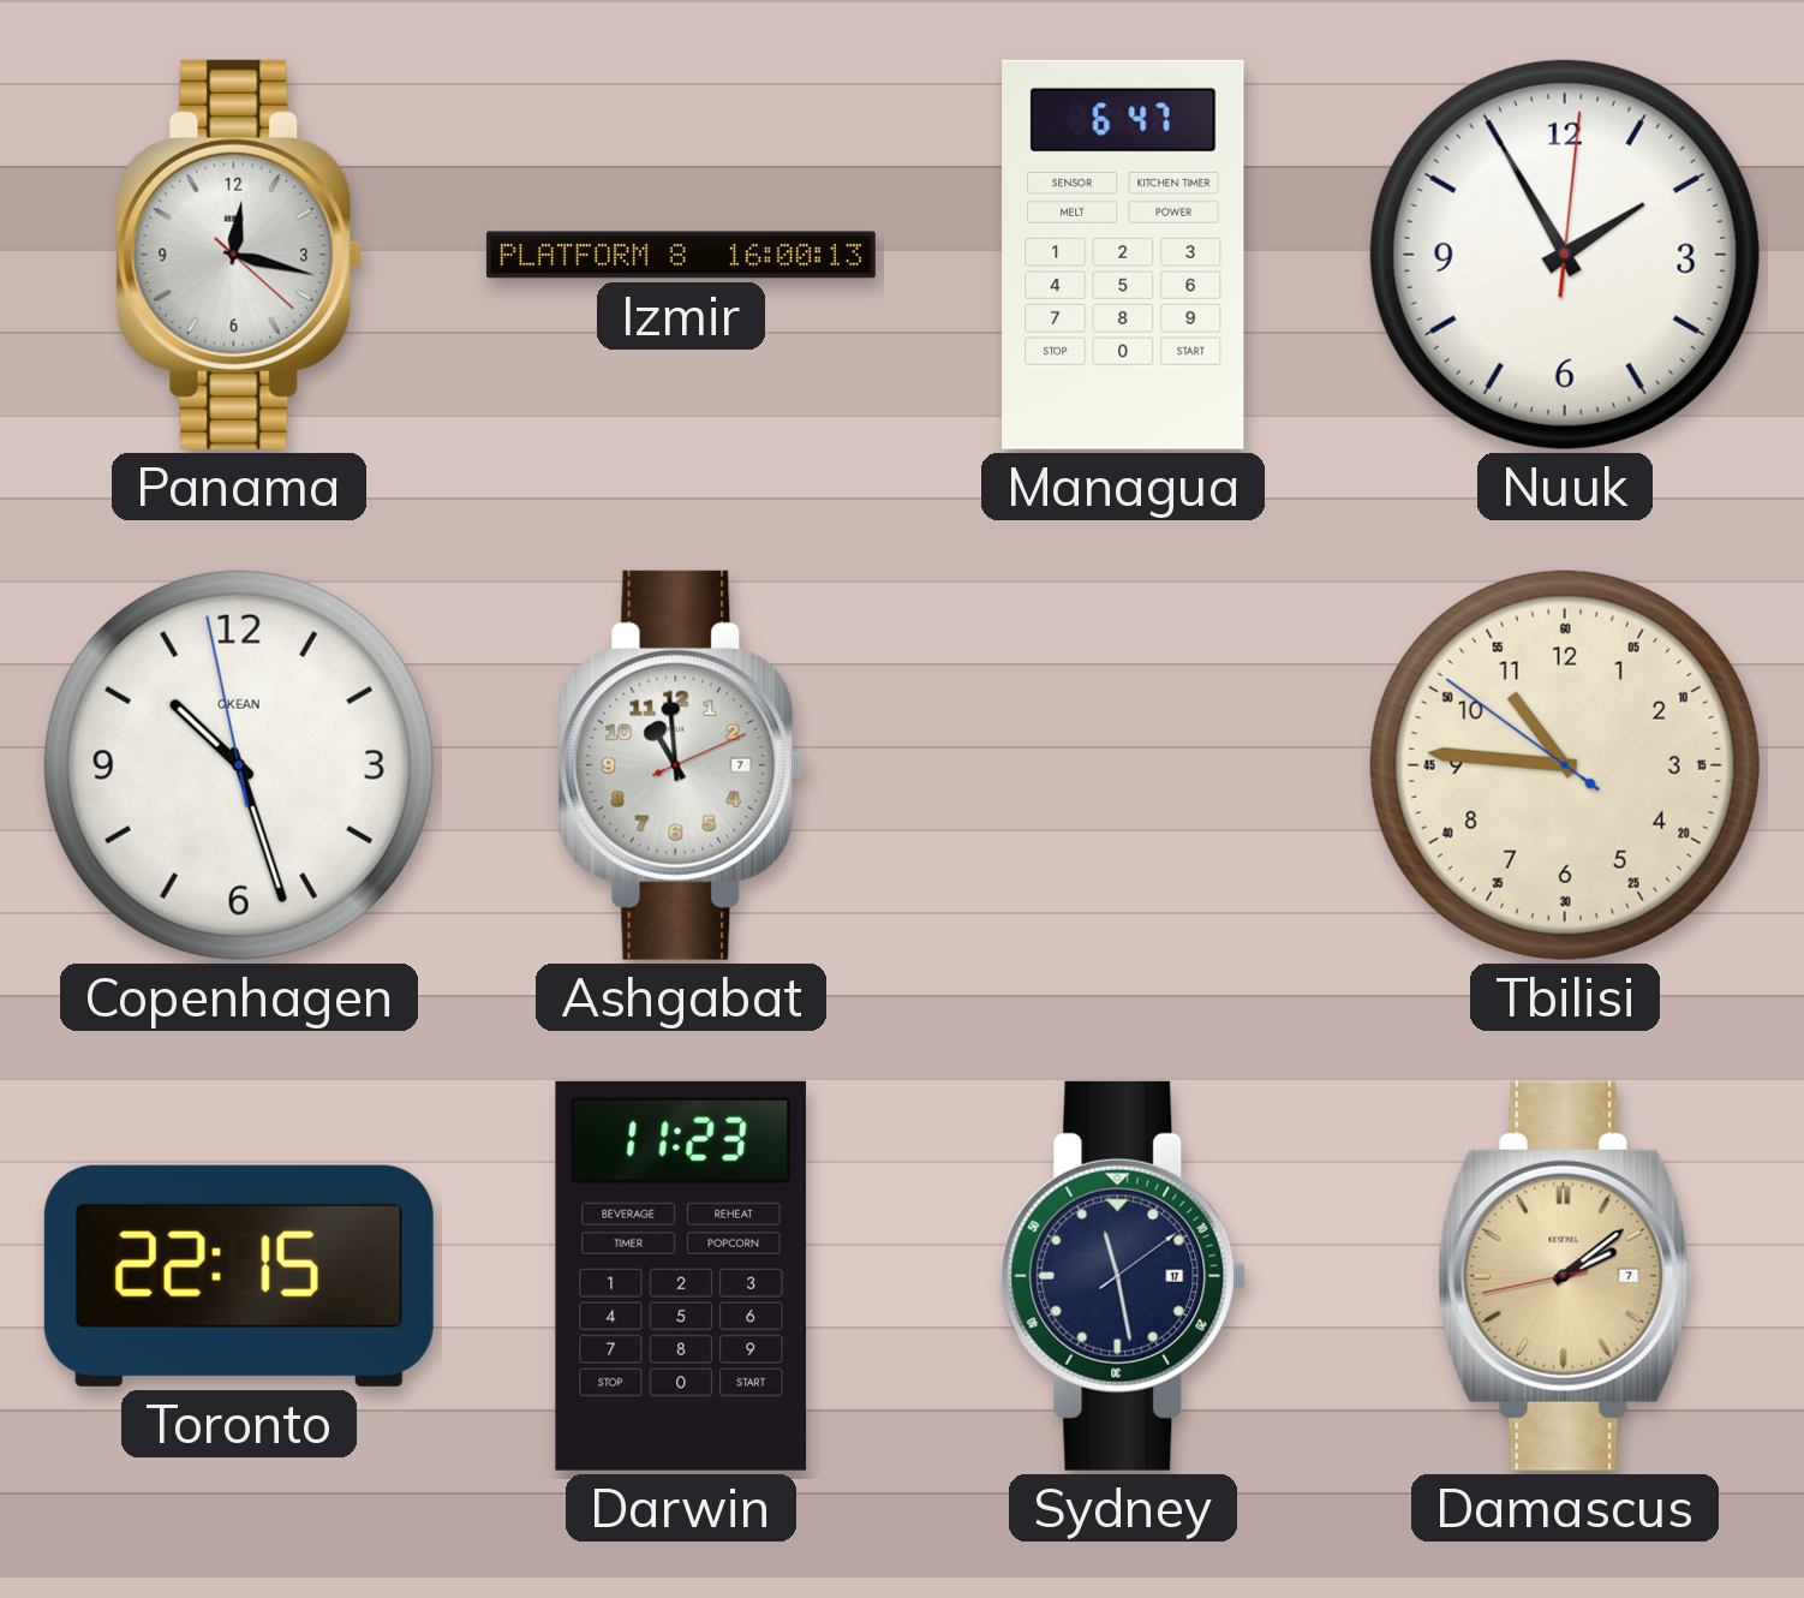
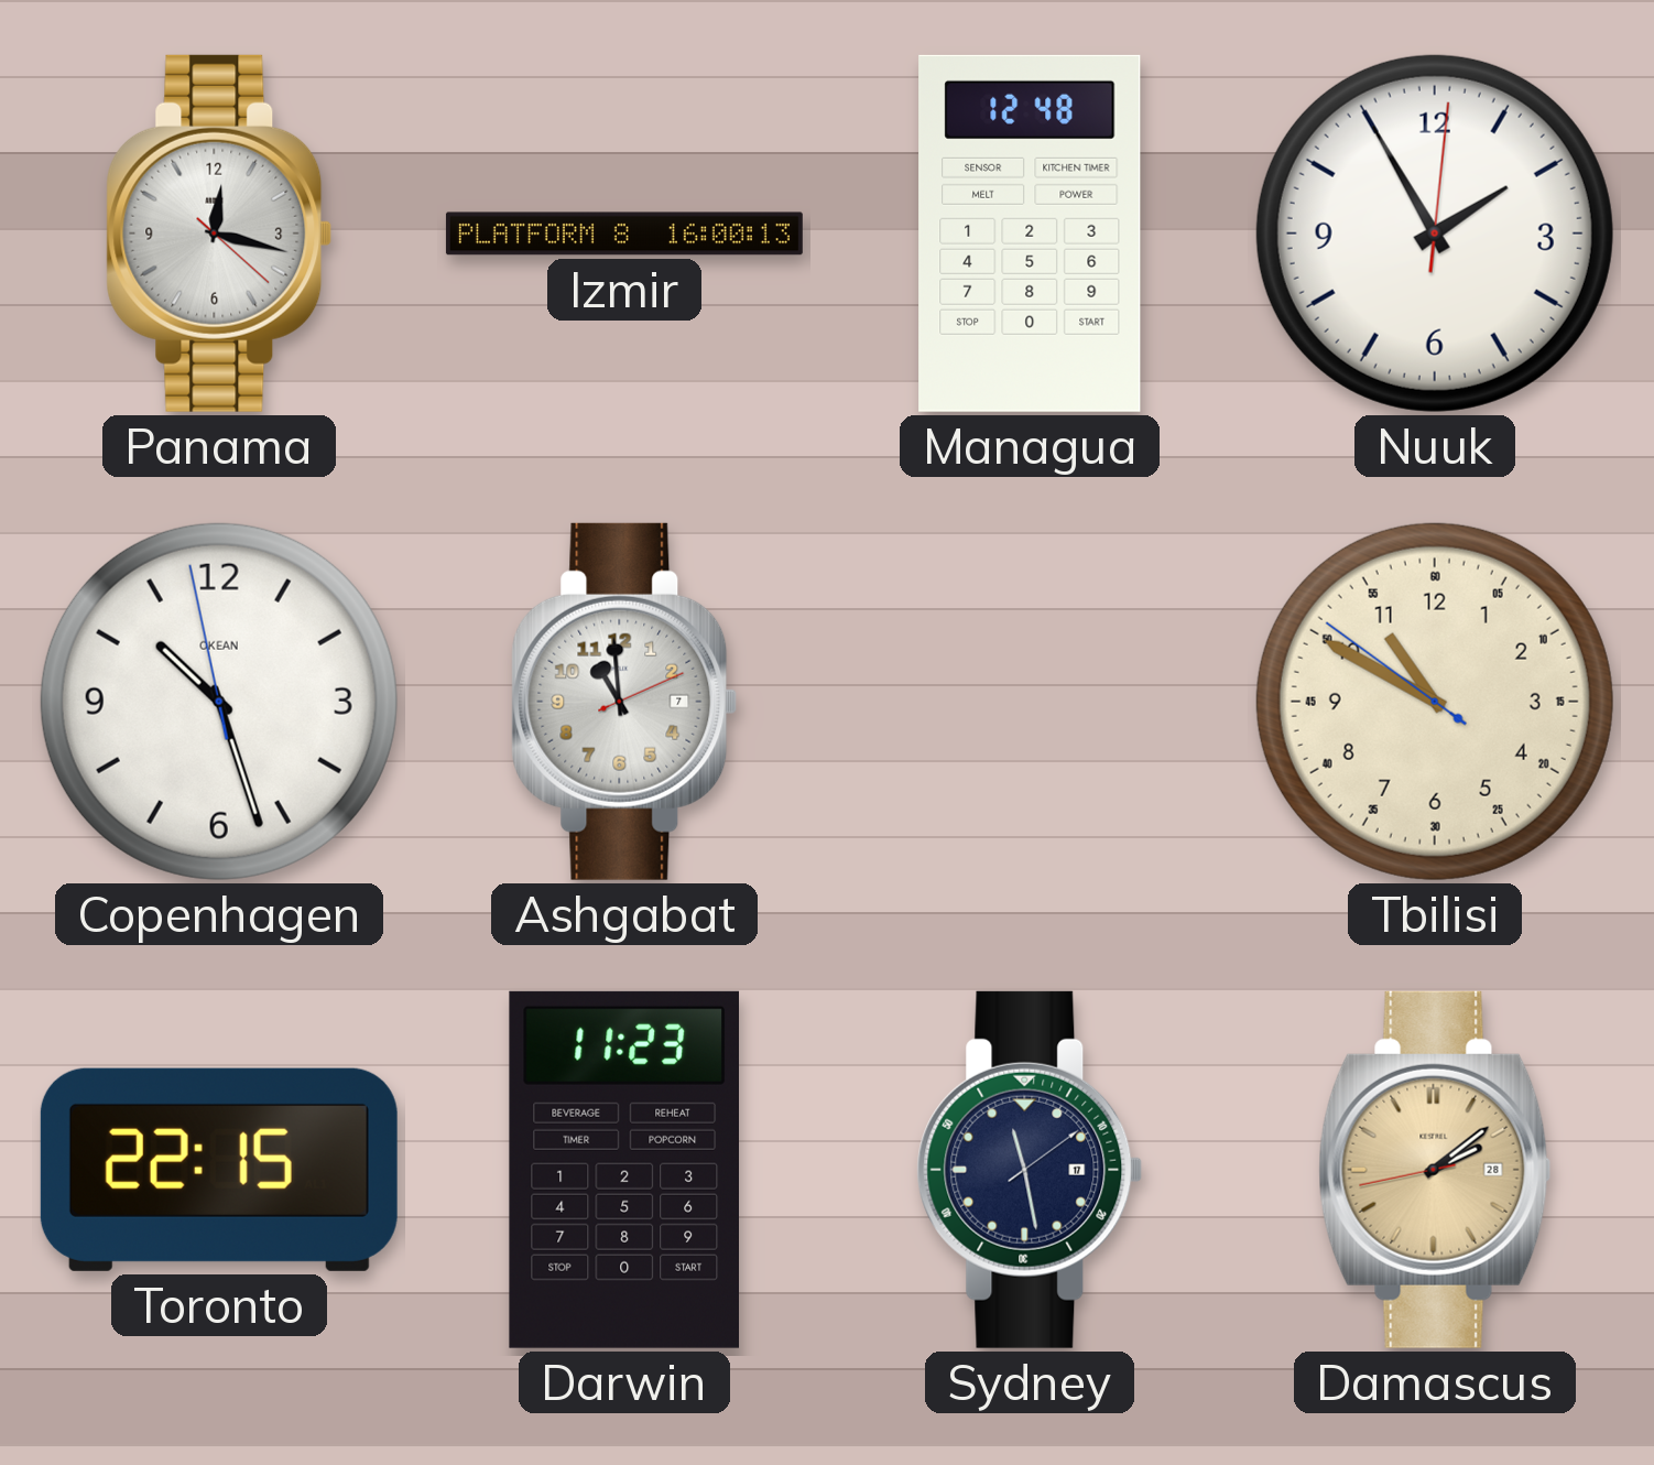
Managua: 6:47 -> 12:48 (1030, 234)
Tbilisi: 10:45 -> 10:49 (1435, 702)
Damascus date: 7 -> 28 (1435, 1170)
